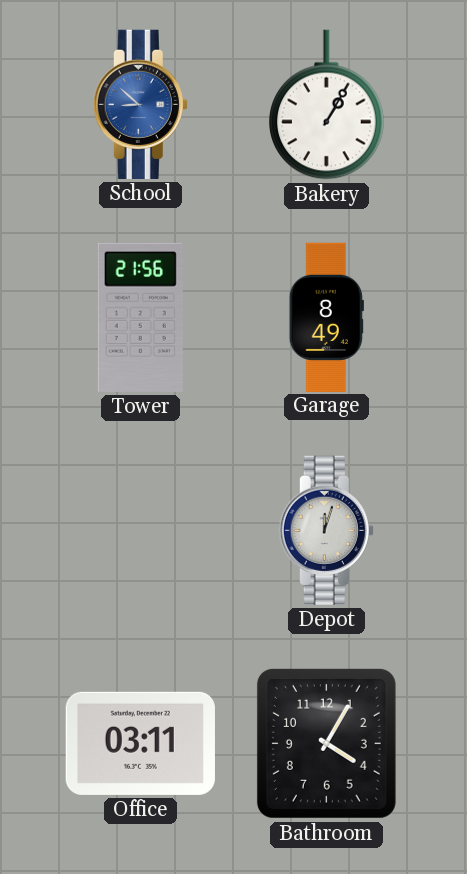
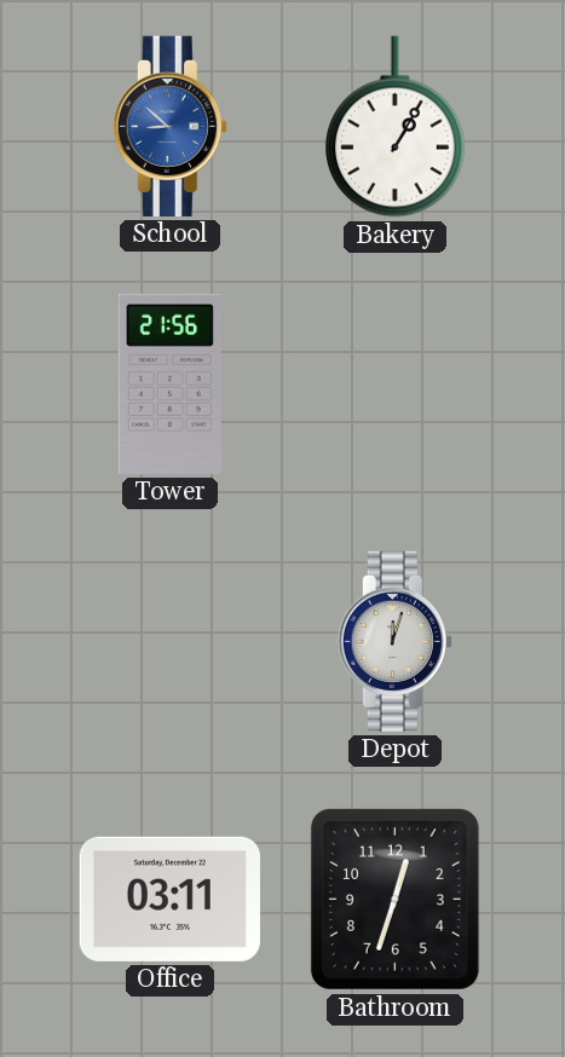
Garage: 8:49 -> none (326, 317)
Bathroom: 4:05 -> 12:33 (394, 899)
